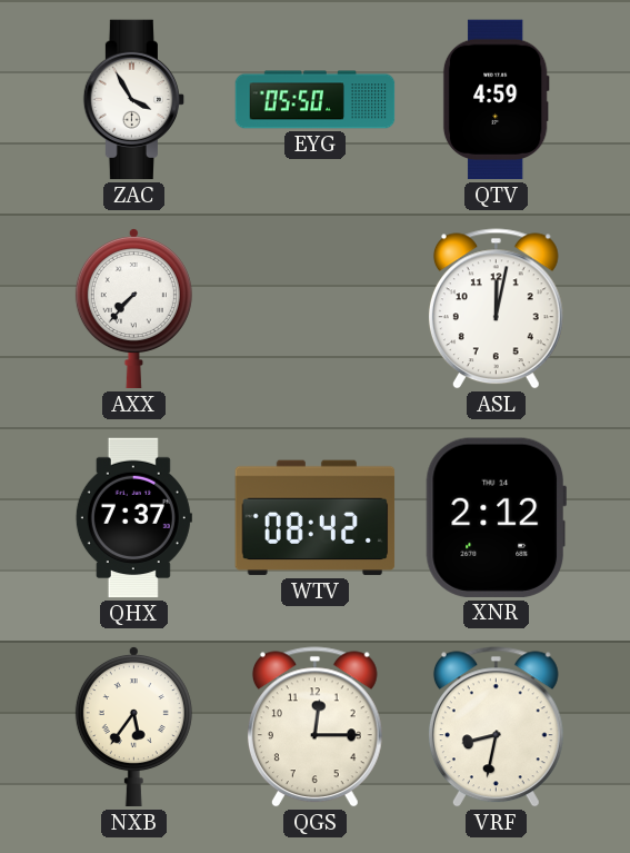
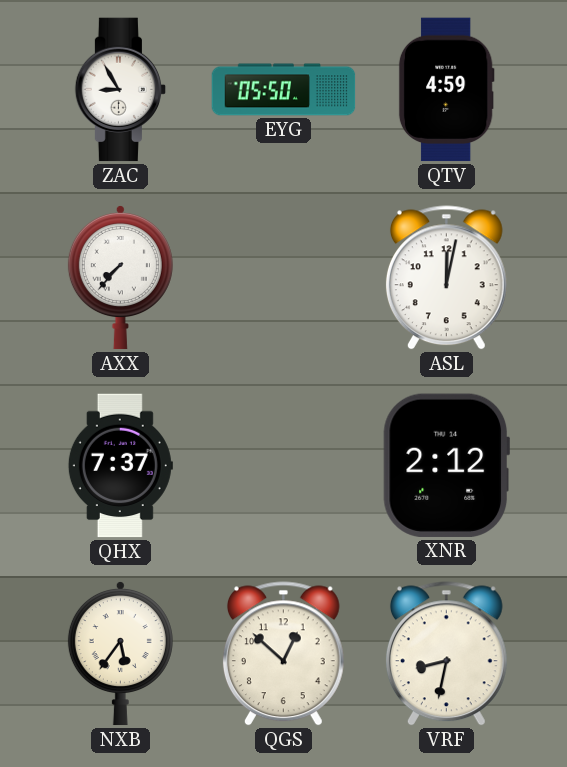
ZAC: 3:55 -> 8:55 (121, 90)
WTV: 08:42 -> none (316, 518)
QGS: 12:15 -> 12:52 (283, 654)
